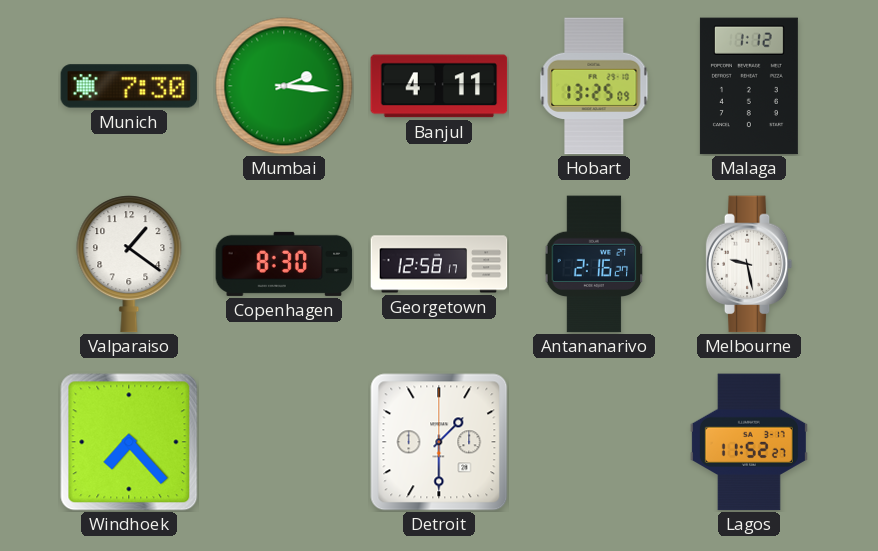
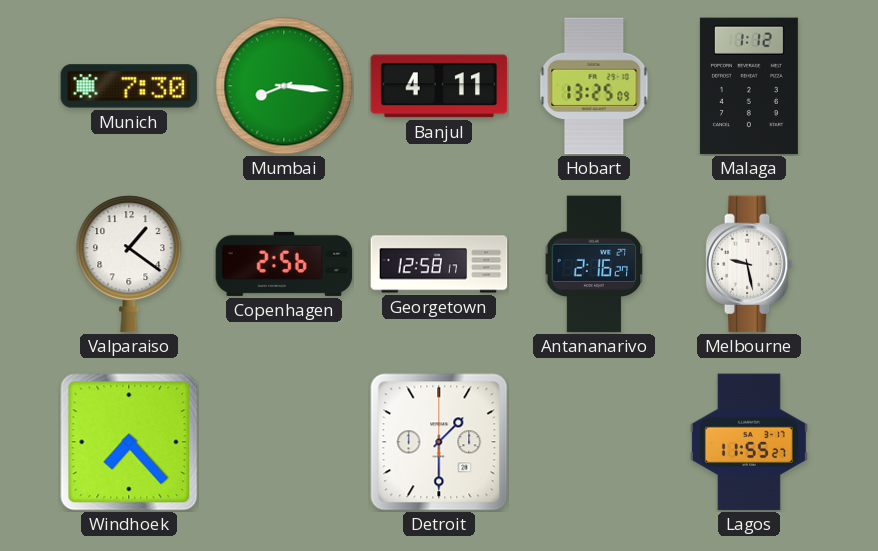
Mumbai: 2:16 -> 8:16 (284, 86)
Copenhagen: 8:30 -> 2:56 (284, 264)
Lagos: 11:52 -> 11:55 (749, 442)
